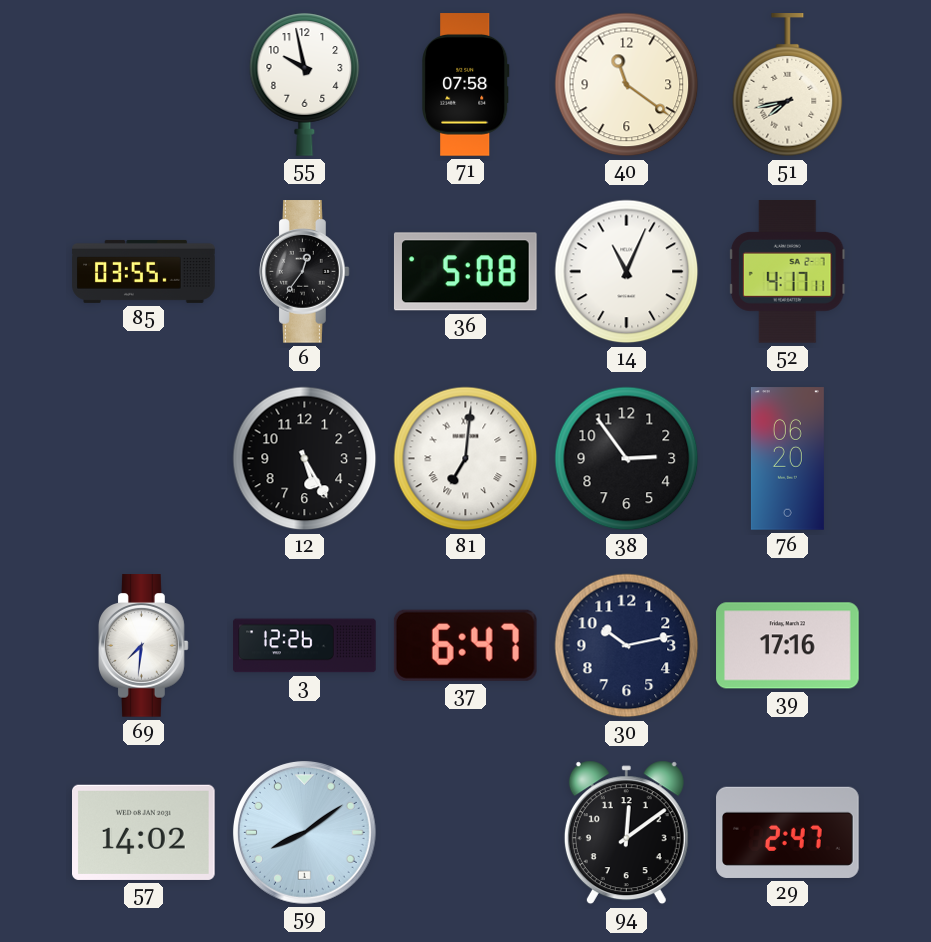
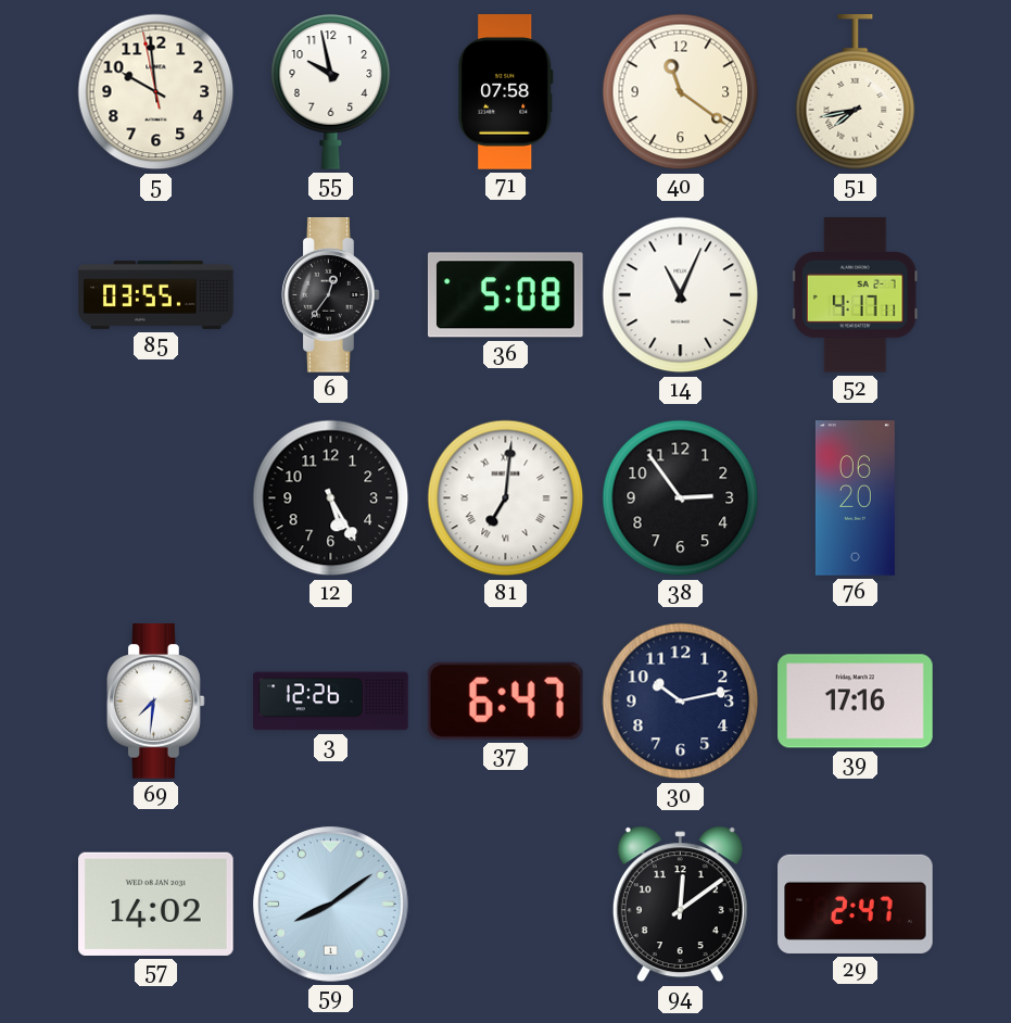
5: none -> 9:58 (156, 92)
